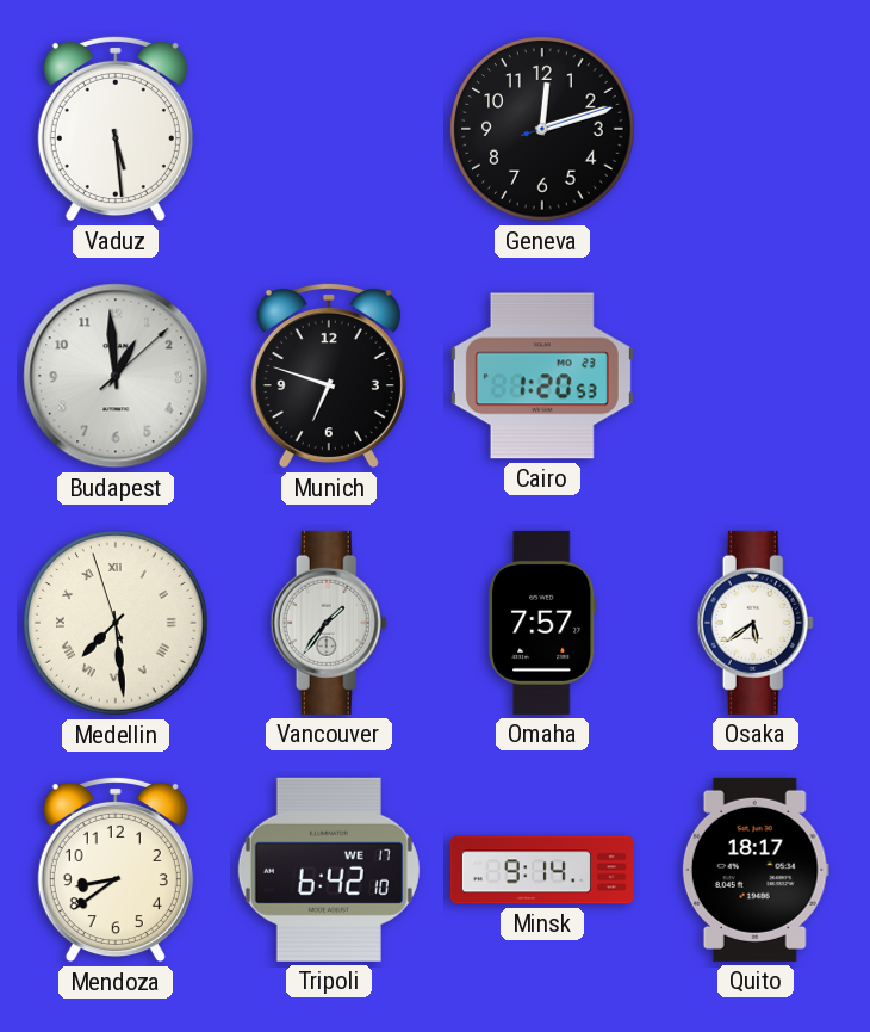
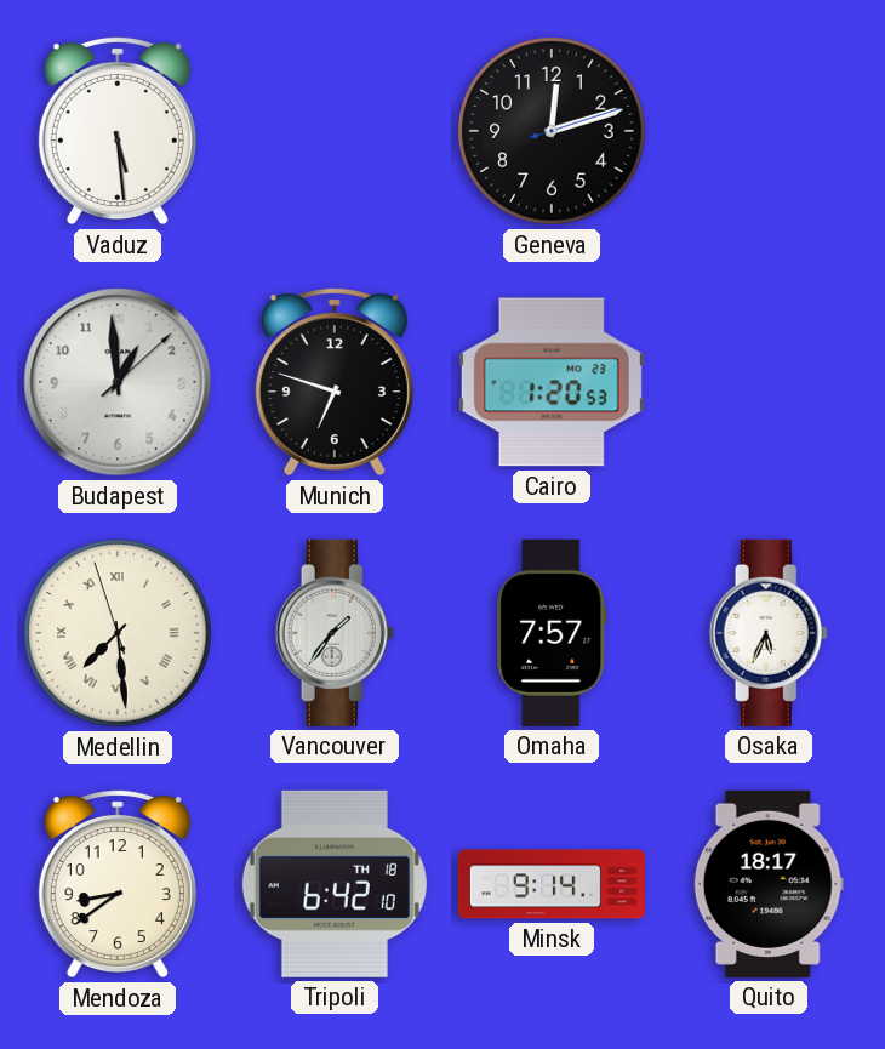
Osaka: 5:39 -> 5:34 (769, 633)
Tripoli date: WE 17 -> TH 18 (335, 884)
